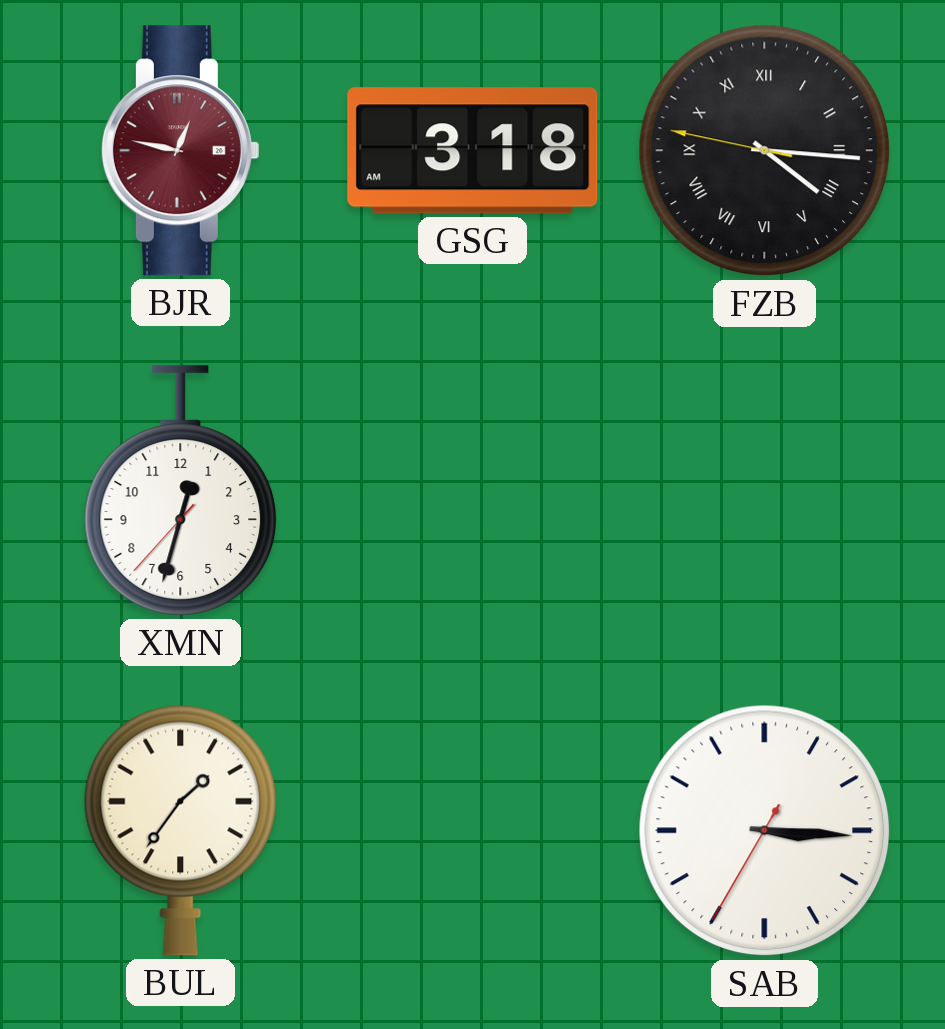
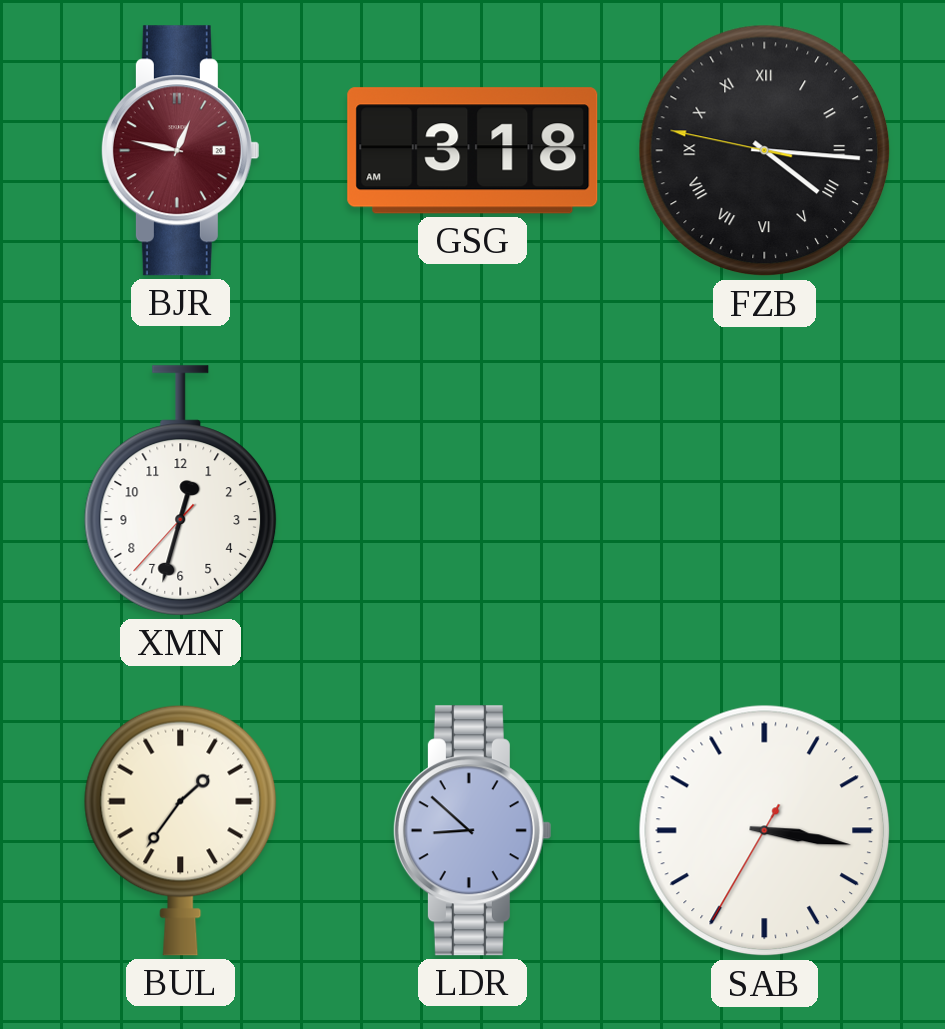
LDR: none -> 8:52 (472, 831)
SAB: 3:15 -> 3:16 (765, 831)
